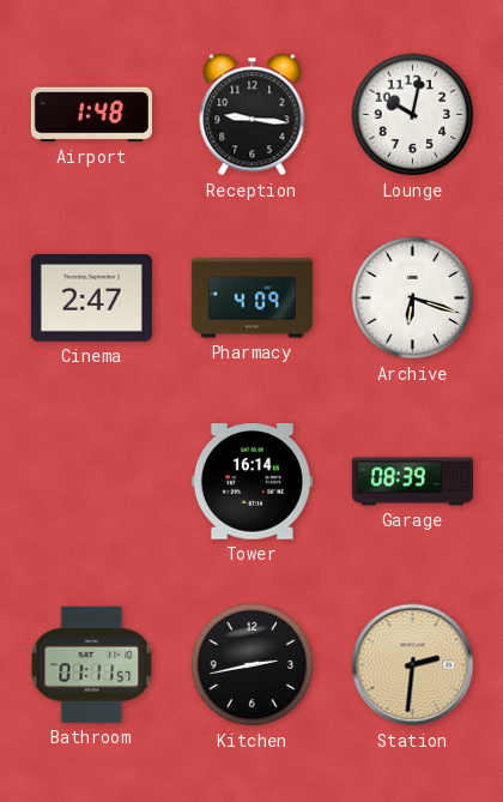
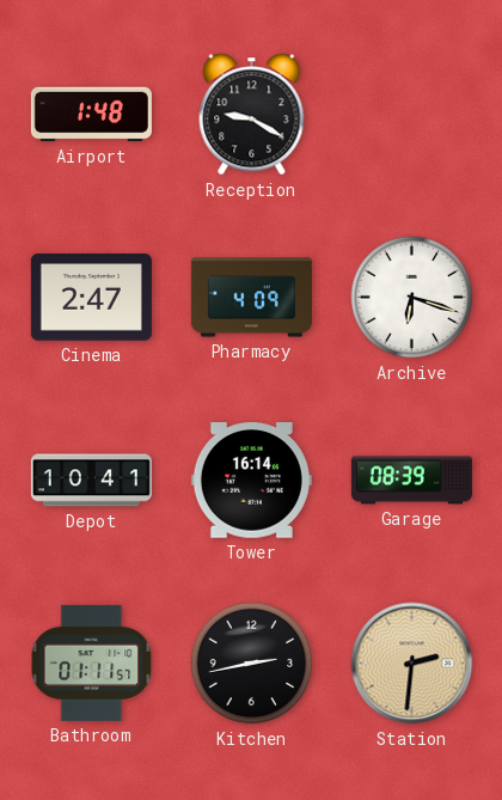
Reception: 9:16 -> 9:20 (252, 115)
Lounge: 10:02 -> none (413, 115)
Depot: none -> 10:41 (91, 481)
